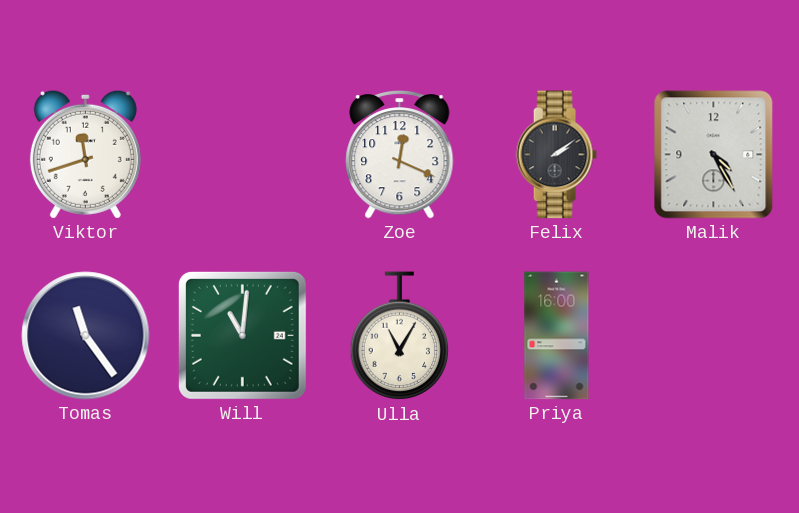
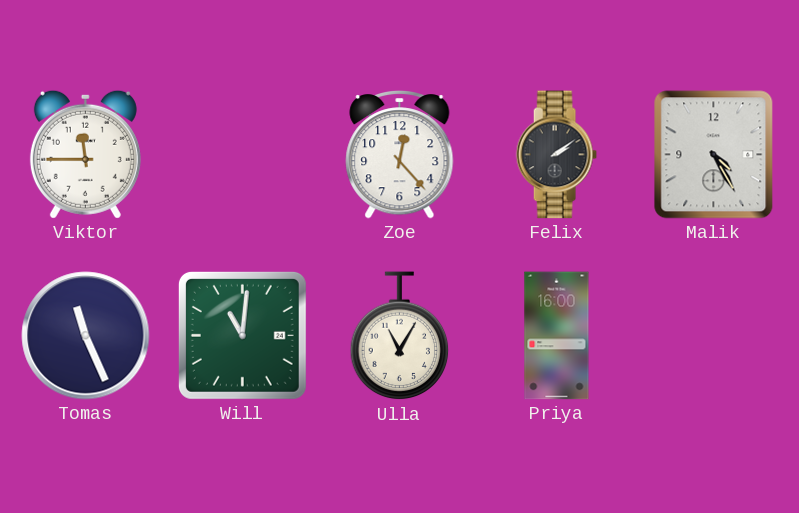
Viktor: 11:42 -> 11:45 (85, 154)
Zoe: 12:19 -> 12:23 (400, 155)
Tomas: 11:24 -> 11:26 (86, 336)
